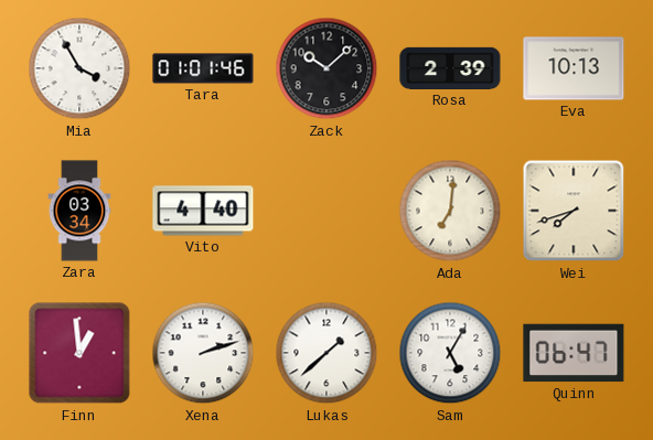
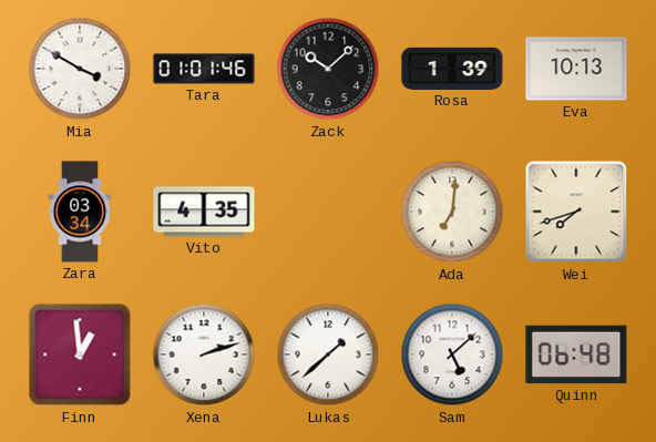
Mia: 3:55 -> 3:50 (80, 69)
Rosa: 2:39 -> 1:39 (452, 69)
Vito: 4:40 -> 4:35 (204, 212)
Sam: 5:05 -> 5:08 (452, 354)
Quinn: 06:47 -> 06:48 (576, 354)
